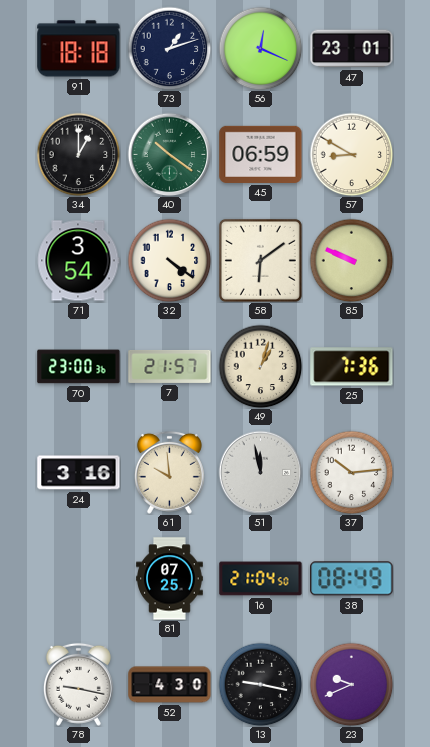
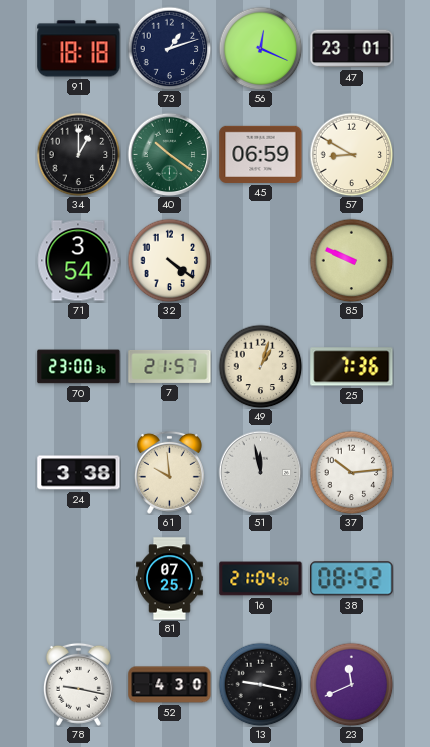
58: 6:09 -> none (260, 260)
24: 3:16 -> 3:38 (79, 473)
38: 08:49 -> 08:52 (352, 579)
23: 9:41 -> 11:41 (351, 684)
